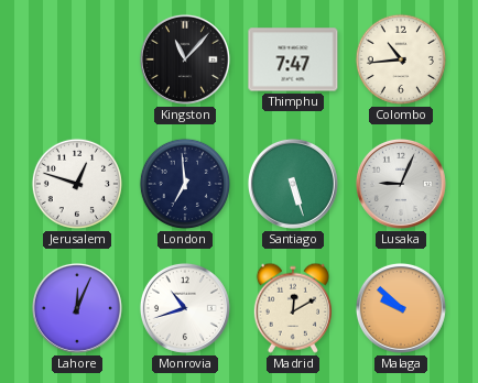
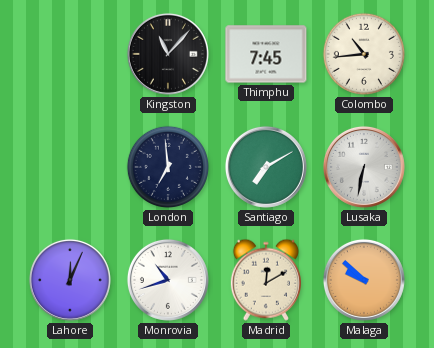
Thimphu: 7:47 -> 7:45 (266, 54)
Jerusalem: 12:48 -> none (77, 184)
Santiago: 5:27 -> 7:10 (266, 167)
Lusaka: 9:04 -> 6:32 (364, 167)
